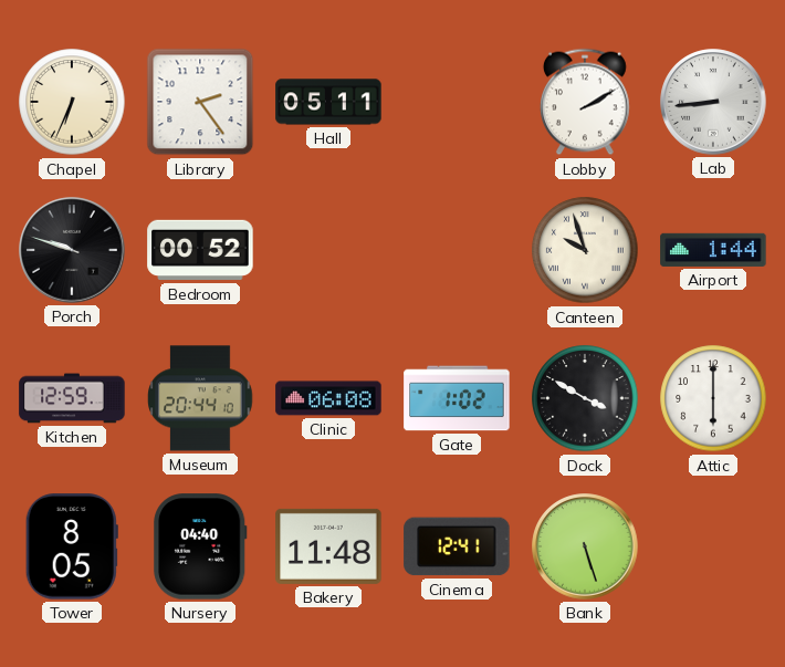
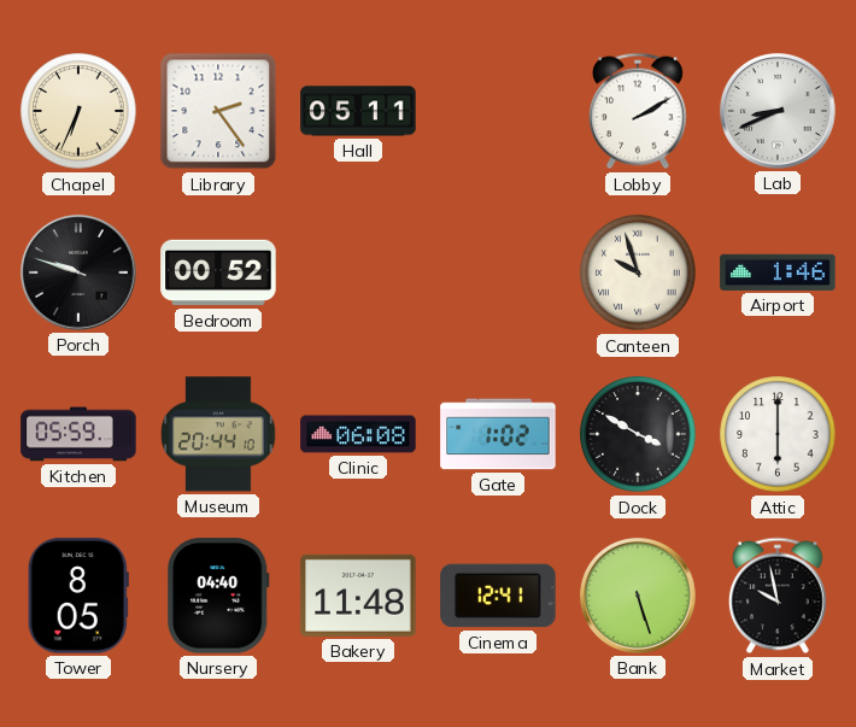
Lab: 8:44 -> 8:41 (778, 111)
Airport: 1:44 -> 1:46 (778, 272)
Kitchen: 12:59 -> 05:59 (78, 434)
Market: none -> 9:58 (778, 596)
